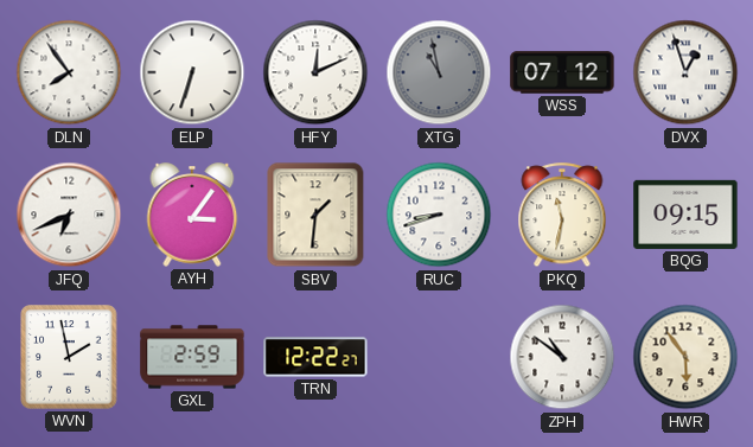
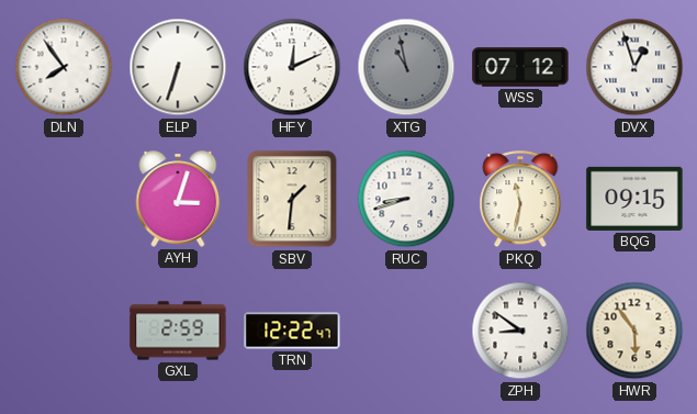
JFQ: 6:41 -> none (69, 215)
AYH: 3:06 -> 3:03 (178, 199)
WVN: 1:58 -> none (69, 357)
TRN: 12:22:27 -> 12:22:47 (292, 331)
ZPH: 10:51 -> 8:51 (520, 331)
